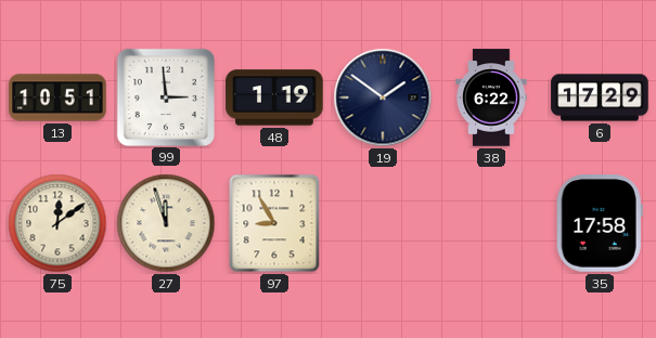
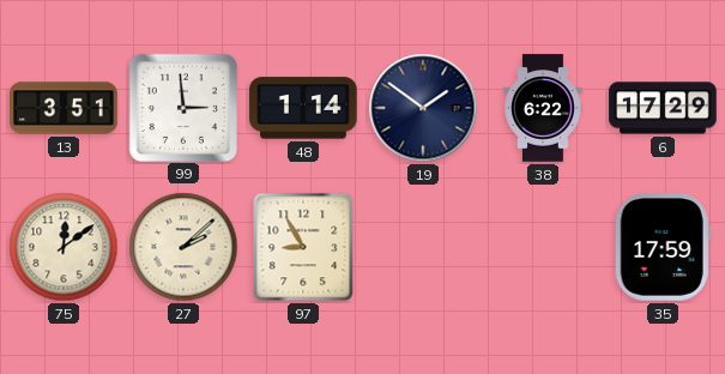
13: 10:51 -> 3:51 (64, 108)
48: 1:19 -> 1:14 (303, 108)
27: 11:57 -> 2:08 (183, 247)
35: 17:58 -> 17:59 (663, 247)
